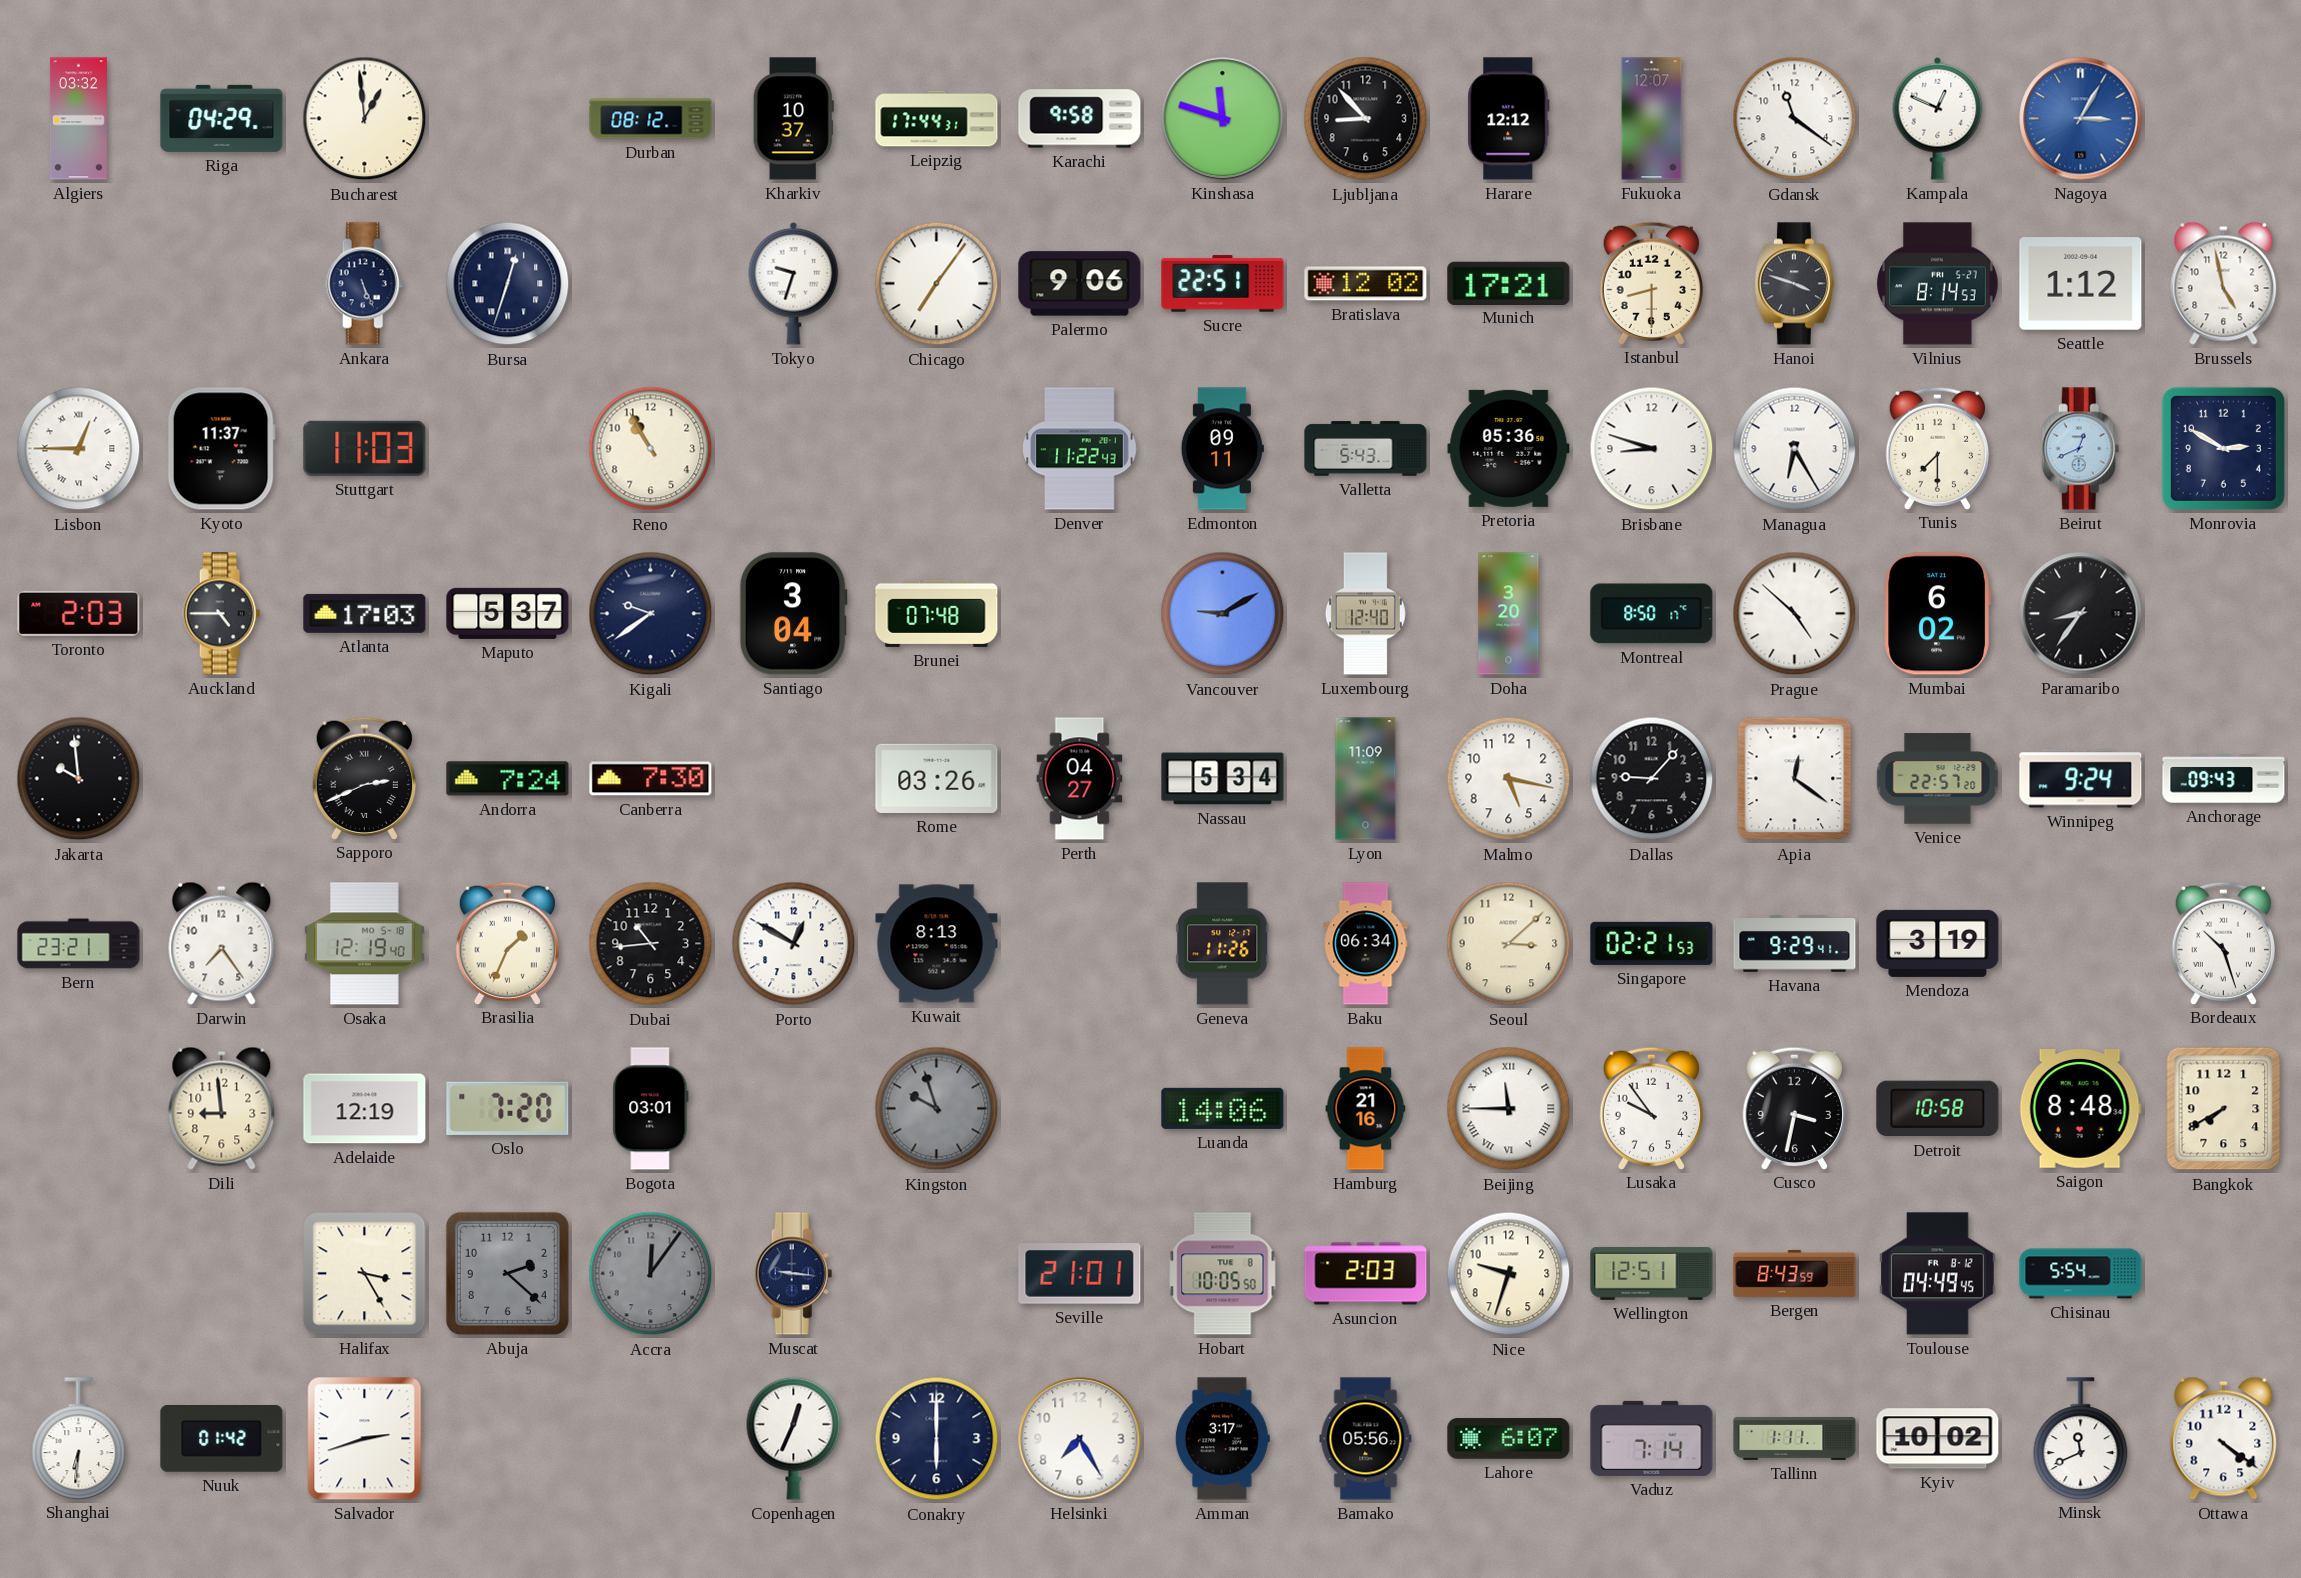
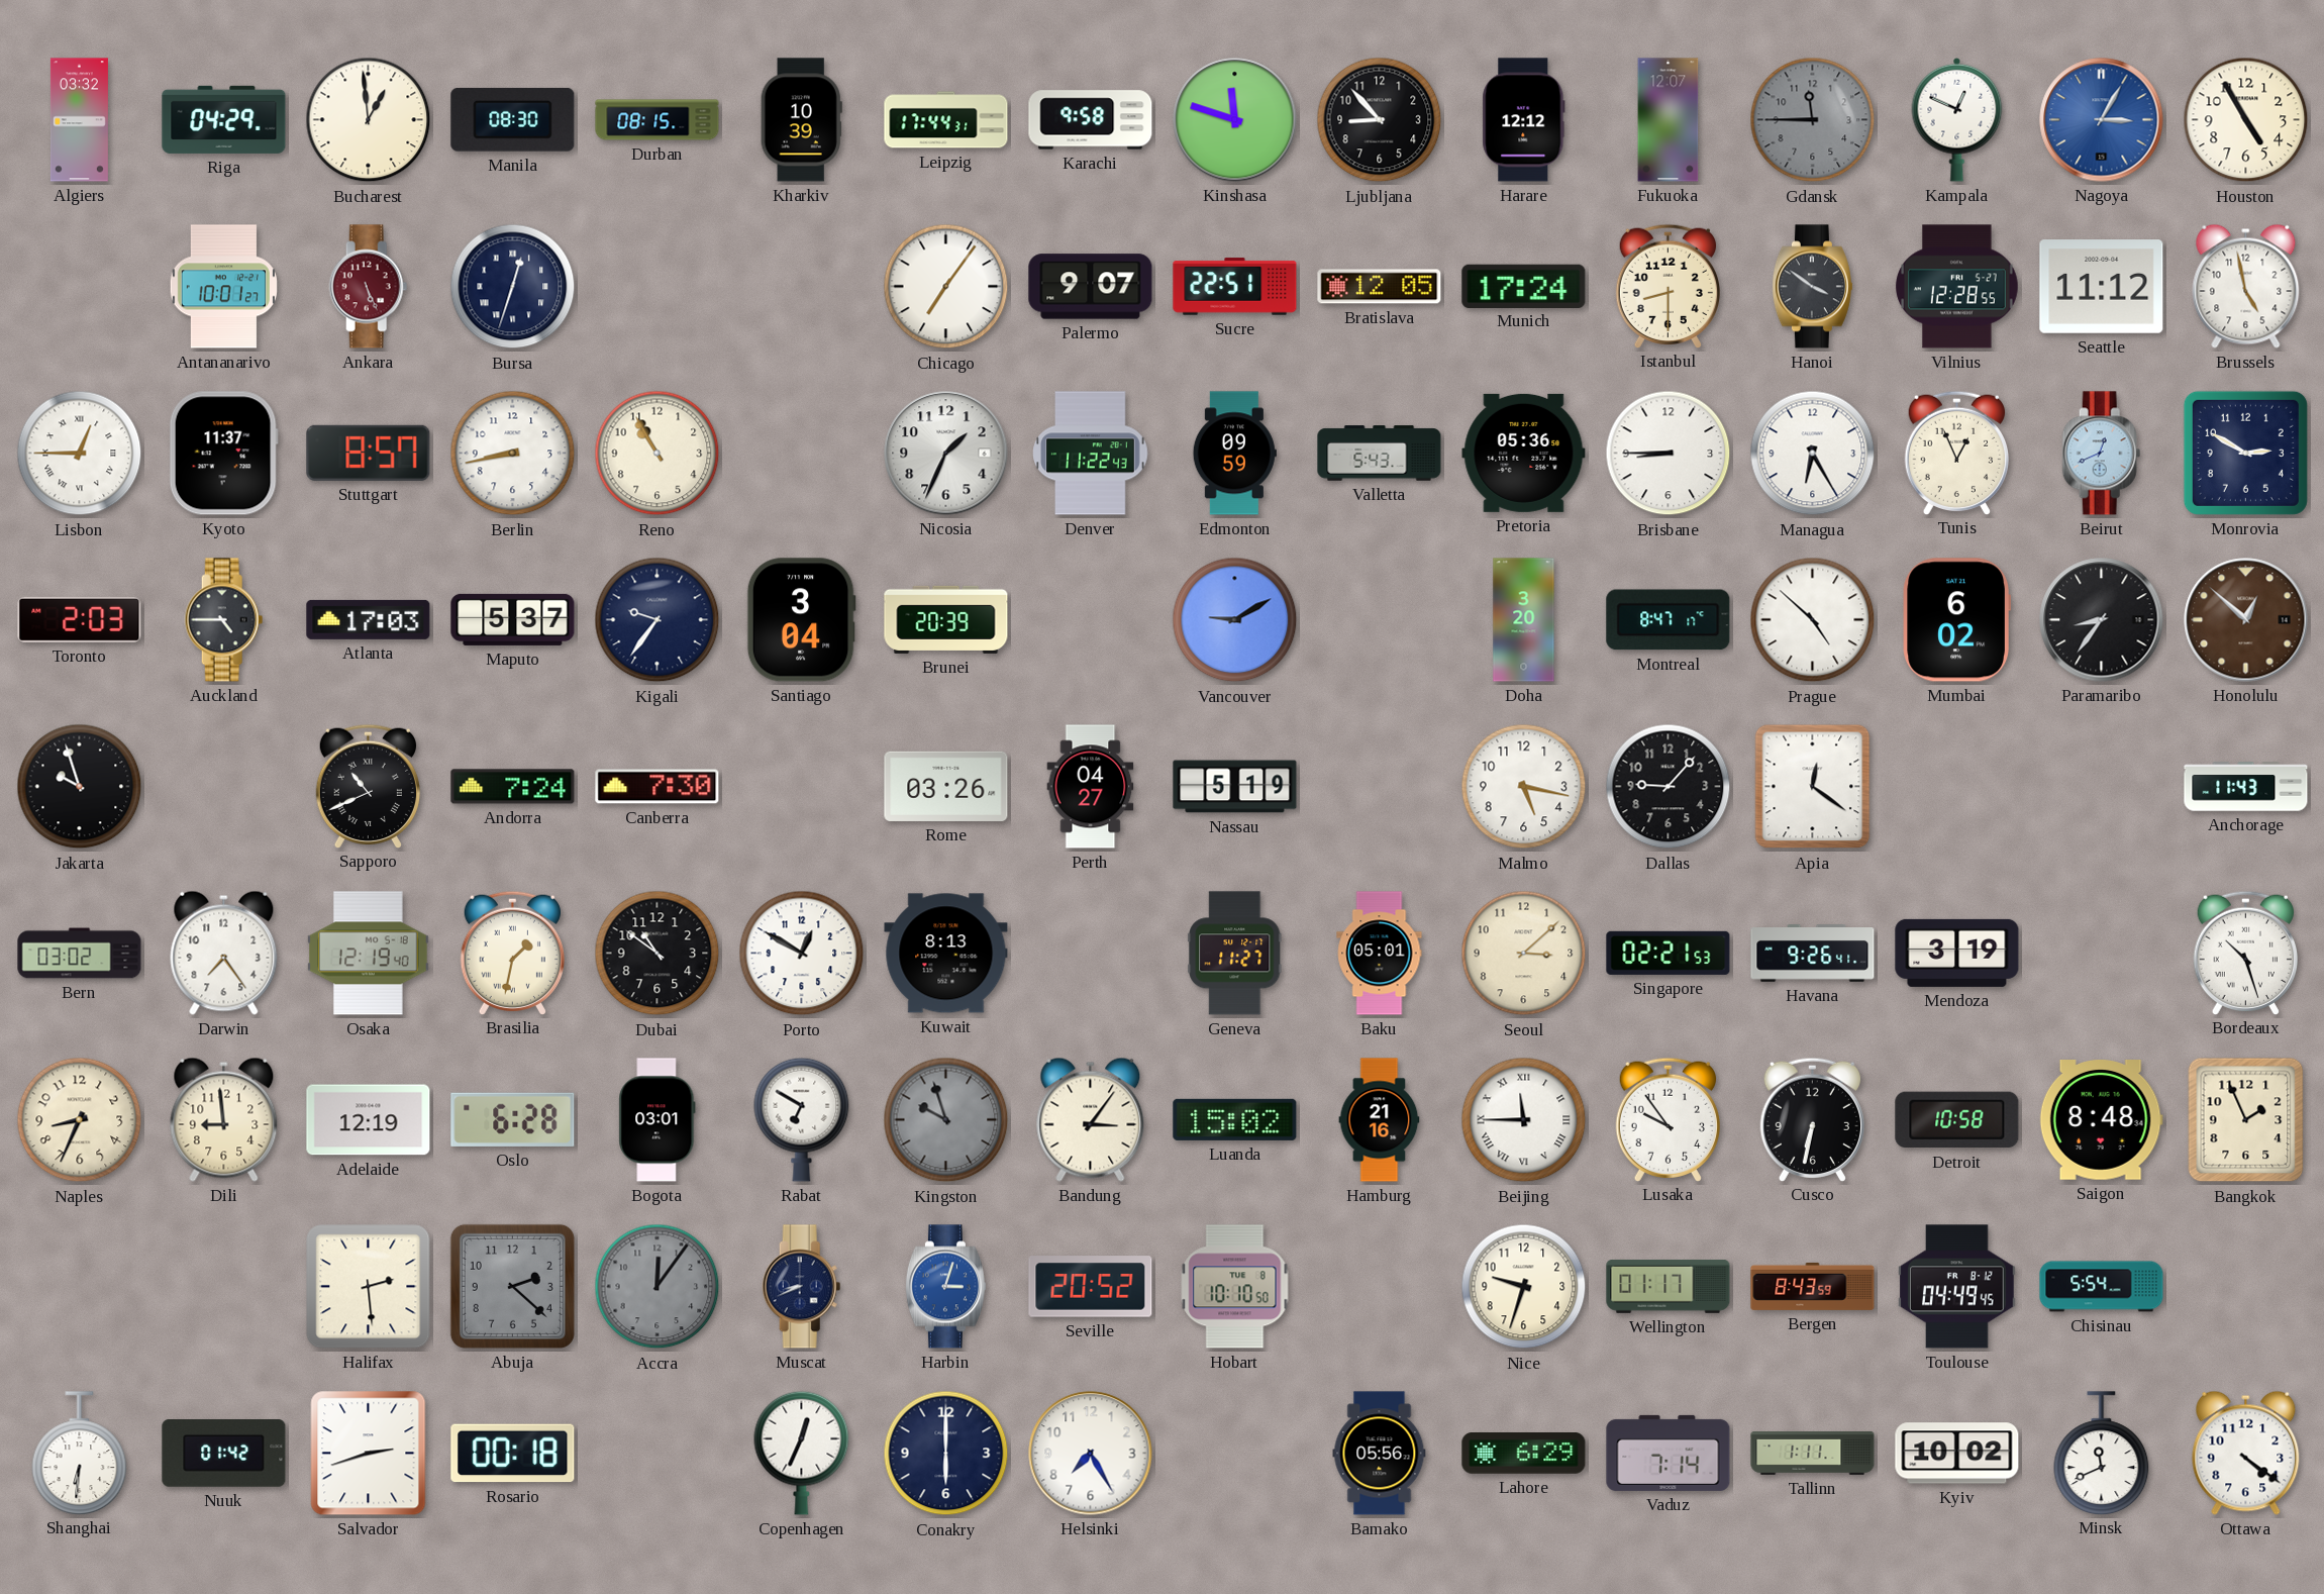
Manila: none -> 08:30 (513, 120)
Durban: 08:12 -> 08:15 (658, 120)
Kharkiv: 10:37 -> 10:39 (801, 120)
Gdansk: 11:21 -> 11:45 (1813, 120)
Gdansk dial: white -> grey (1813, 120)
Houston: none -> 4:55 (2246, 120)
Antananarivo: none -> 10:01 (223, 287)
Ankara dial: navy -> burgundy (369, 287)
Tokyo: 9:33 -> none (794, 283)
Palermo: 9:06 -> 9:07 (1091, 287)
Bratislava: 12:02 -> 12:05 (1380, 287)
Munich: 17:21 -> 17:24 (1524, 286)
Hanoi: 3:48 -> 3:51 (1812, 287)
Vilnius: 8:14 -> 12:28 (1957, 287)
Seattle: 1:12 -> 11:12 (2102, 287)
Stuttgart: 11:03 -> 8:57 (369, 453)
Berlin: none -> 8:43 (513, 454)
Nicosia: none -> 1:34 (946, 454)
Edmonton: 09:11 -> 09:59 (1234, 454)
Brisbane: 8:48 -> 8:45 (1669, 454)
Tunis: 7:30 -> 12:56 (1956, 453)
Kigali: 9:39 -> 9:36 (658, 620)
Brunei: 07:48 -> 20:39 (946, 619)
Luxembourg: 12:40 -> none (1365, 614)
Montreal: 8:50 -> 8:47 (1669, 620)
Honolulu: none -> 12:52 (2246, 620)
Jakarta: 9:59 -> 9:57 (80, 787)
Sapporo: 2:41 -> 10:41 (368, 786)
Nassau: 5:34 -> 5:19 (1235, 787)
Lyon: 11:09 -> none (1366, 779)
Venice: 22:57 -> none (1938, 779)
Winnipeg: 9:24 -> none (2081, 779)
Anchorage: 09:43 -> 11:43 (2246, 787)
Bern: 23:21 -> 03:02 (80, 954)
Brasilia: 1:34 -> 1:32 (512, 953)
Dubai: 10:44 -> 10:51 (658, 954)
Geneva: 11:26 -> 11:27 (1235, 954)
Baku: 06:34 -> 05:01 (1380, 954)
Havana: 9:29 -> 9:26 (1813, 954)
Naples: none -> 8:34 (80, 1120)
Oslo: 7:20 -> 6:28 (513, 1119)
Rabat: none -> 6:50 (802, 1119)
Bandung: none -> 3:06 (1091, 1119)
Luanda: 14:06 -> 15:02 (1235, 1119)
Cusco: 3:32 -> 6:32 (1812, 1119)
Bangkok: 7:40 -> 1:56 (2246, 1120)
Halifax: 3:25 -> 2:29 (369, 1287)
Muscat: 9:16 -> 8:41 (802, 1287)
Harbin: none -> 3:03 (945, 1287)
Seville: 21:01 -> 20:52 (1091, 1287)
Hobart: 10:05 -> 10:10 (1235, 1287)
Asuncion: 2:03 -> none (1366, 1274)
Wellington: 12:51 -> 01:17 (1669, 1286)
Rosario: none -> 00:18 (513, 1454)
Amman: 3:17 -> none (1222, 1439)
Lahore: 6:07 -> 6:29 (1524, 1454)
